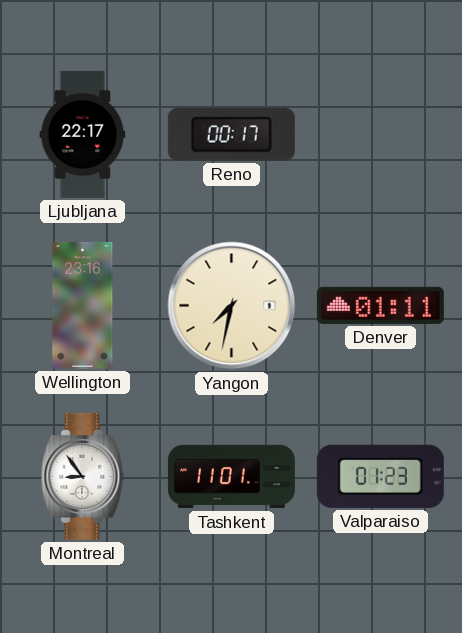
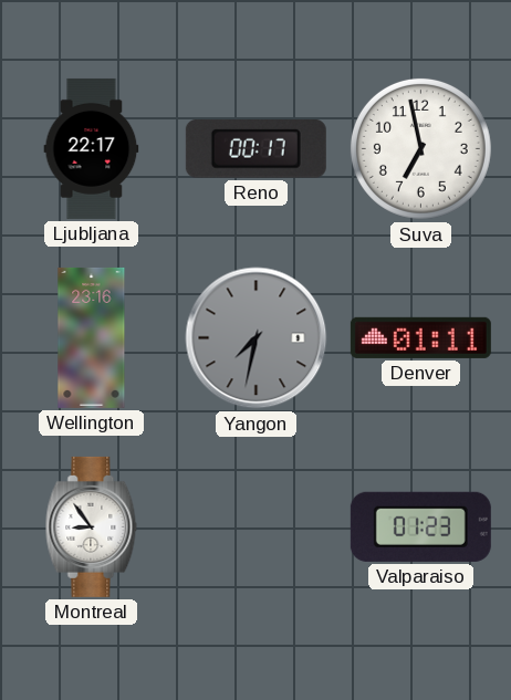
Suva: none -> 6:58 (420, 148)
Yangon dial: cream -> grey (257, 338)
Tashkent: 11:01 -> none (231, 477)
